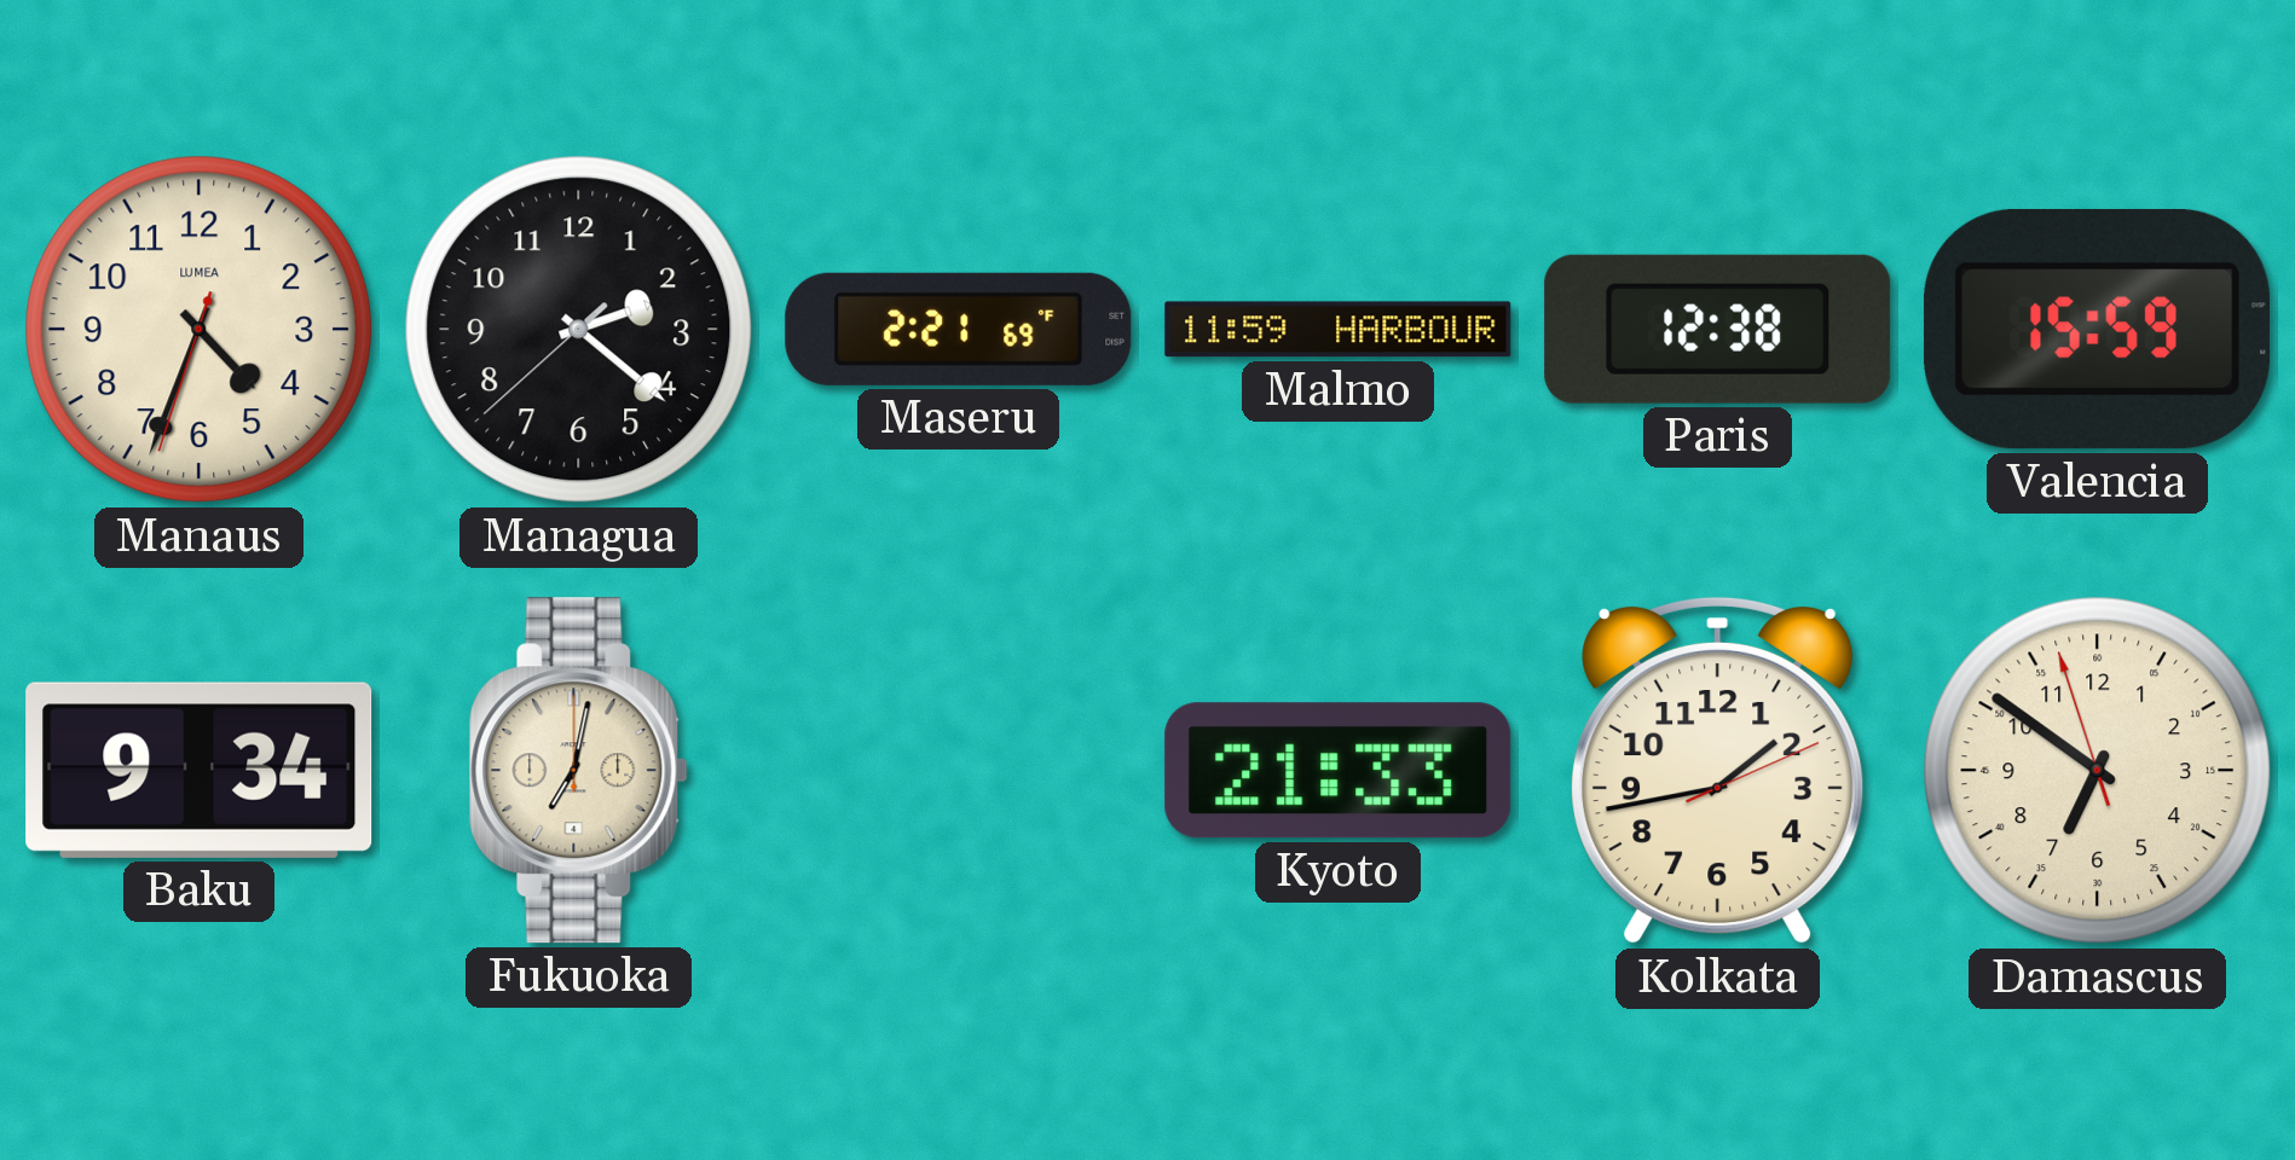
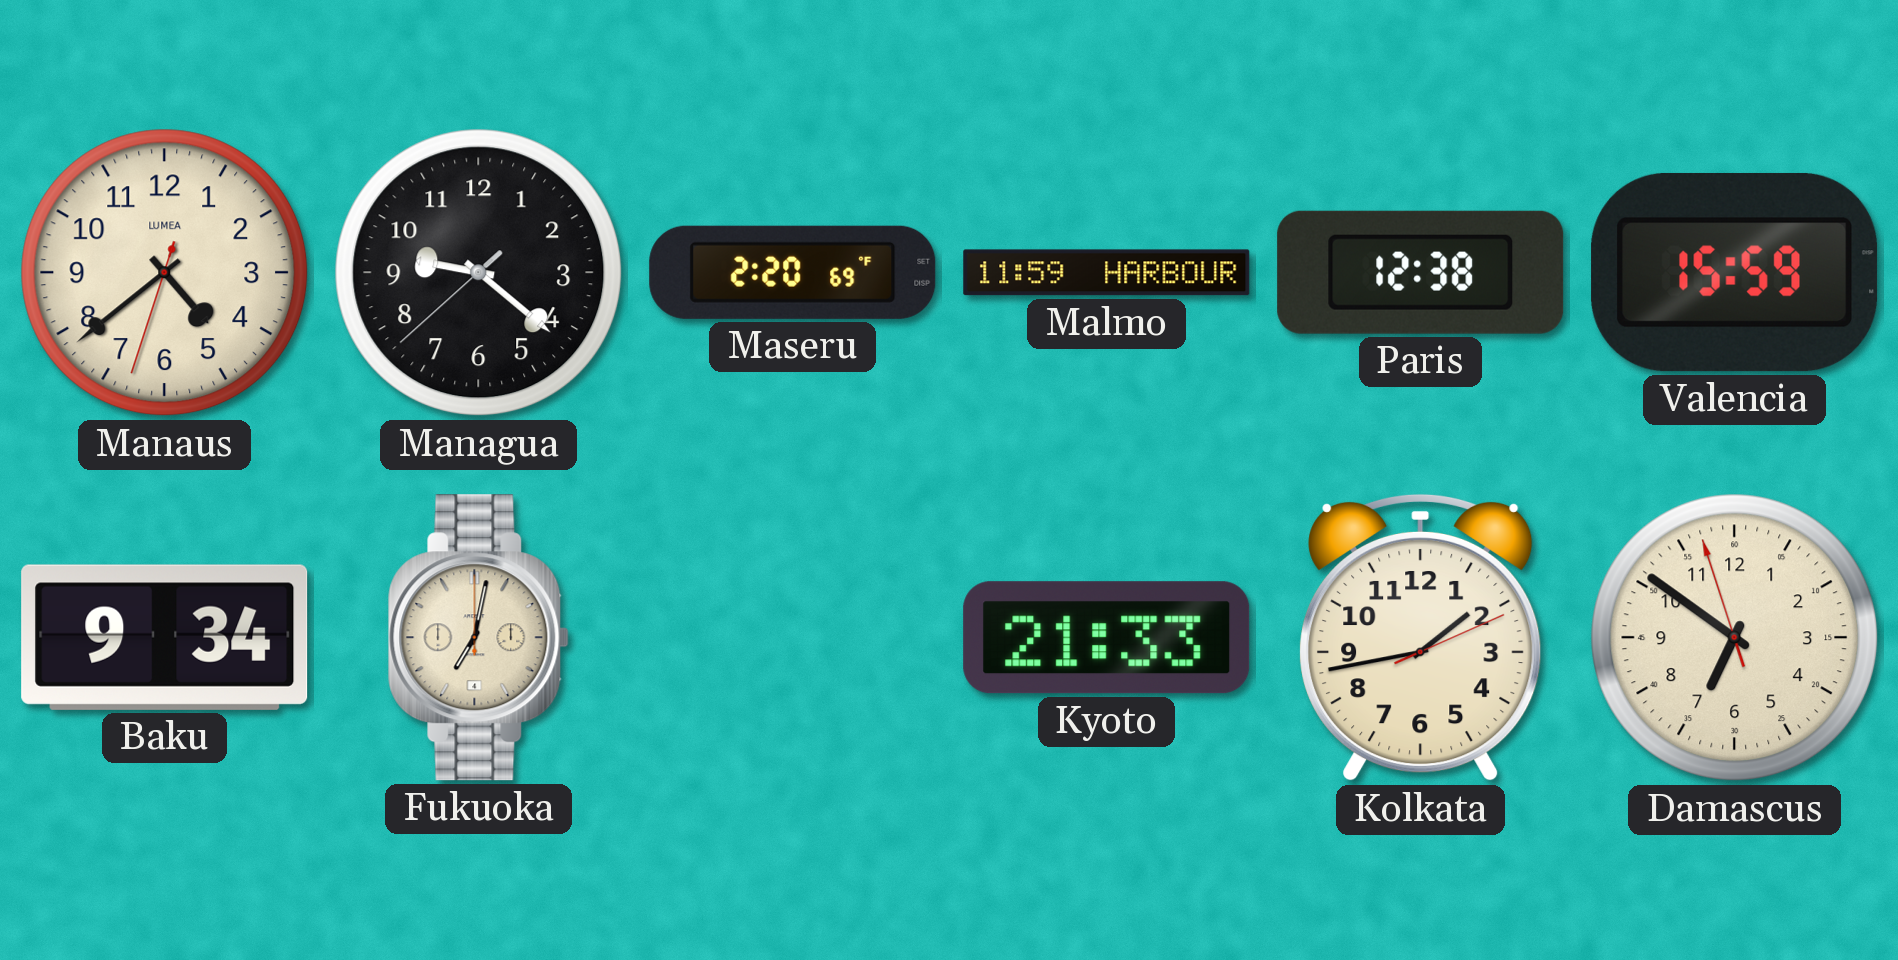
Manaus: 4:33 -> 4:38 (165, 273)
Managua: 2:21 -> 9:21 (479, 273)
Maseru: 2:21 -> 2:20 (793, 272)
